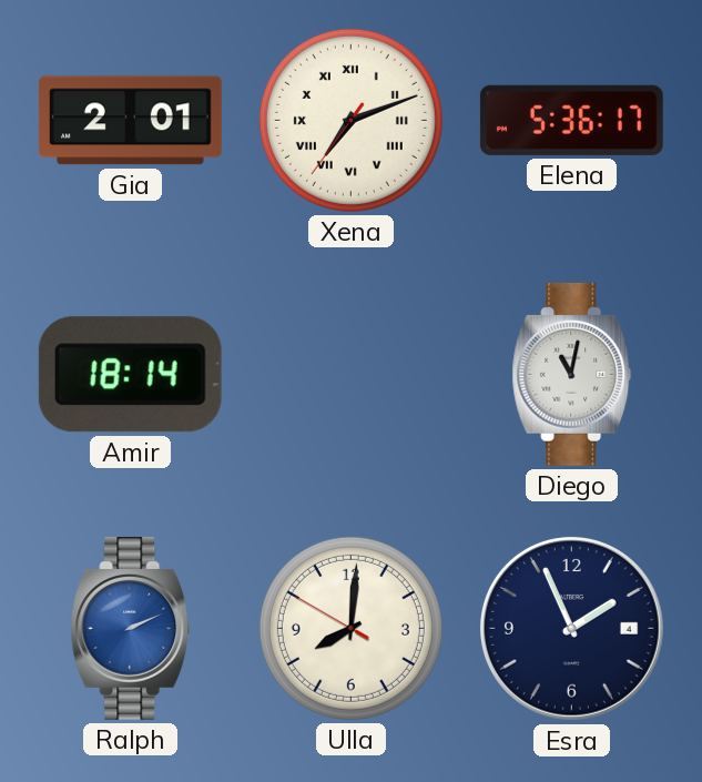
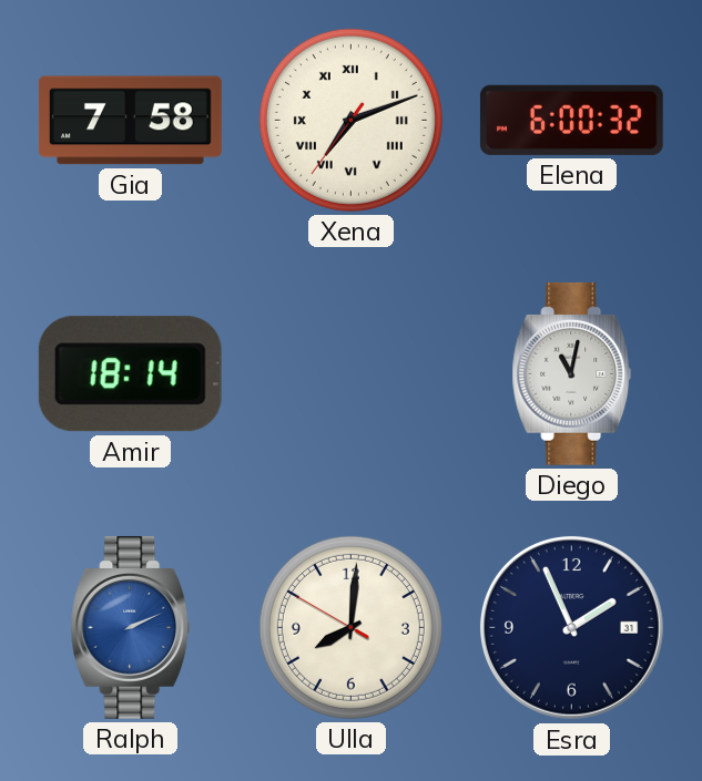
Gia: 2:01 -> 7:58 (130, 121)
Elena: 5:36 -> 6:00 (571, 120)
Esra date: 4 -> 31 (571, 627)
